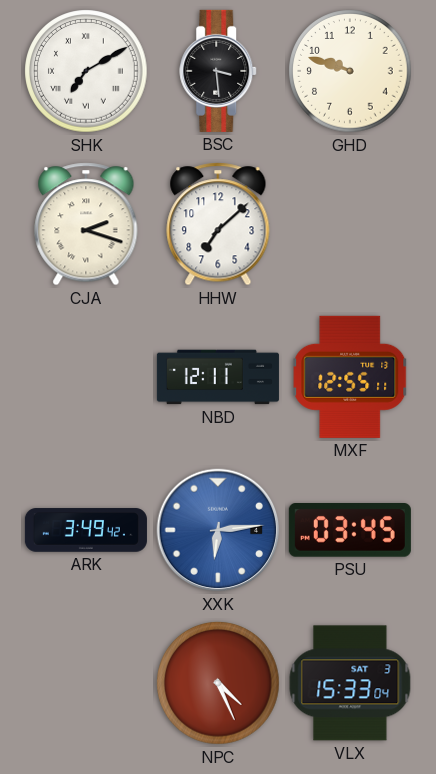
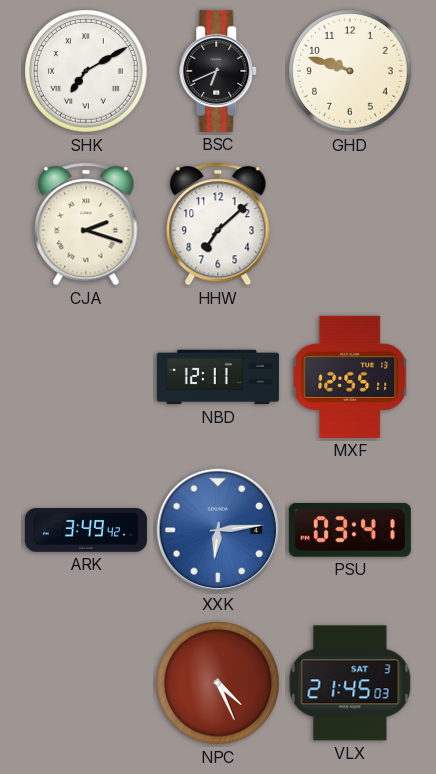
BSC: 3:29 -> 6:41 (219, 71)
PSU: 03:45 -> 03:41 (350, 531)
VLX: 15:33 -> 21:45 (350, 683)
